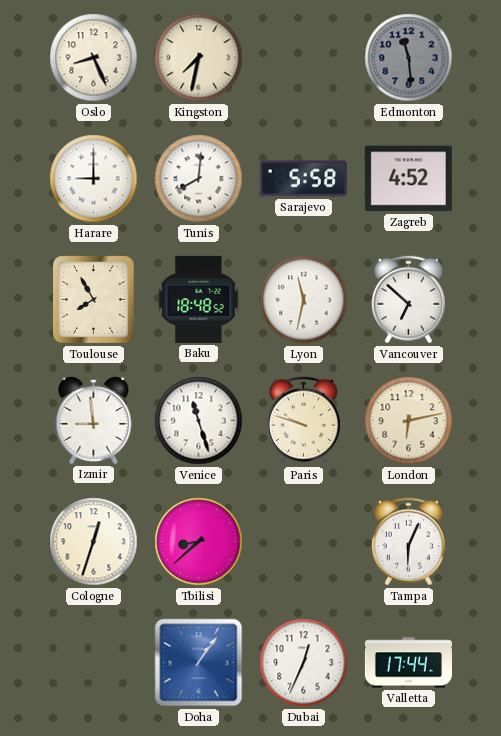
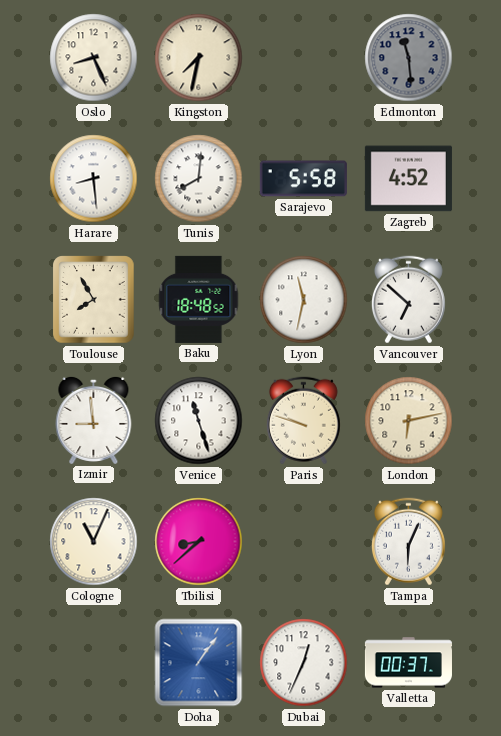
Harare: 9:00 -> 8:29 (94, 179)
Cologne: 12:33 -> 11:04 (94, 542)
Valletta: 17:44 -> 00:37 (408, 663)
